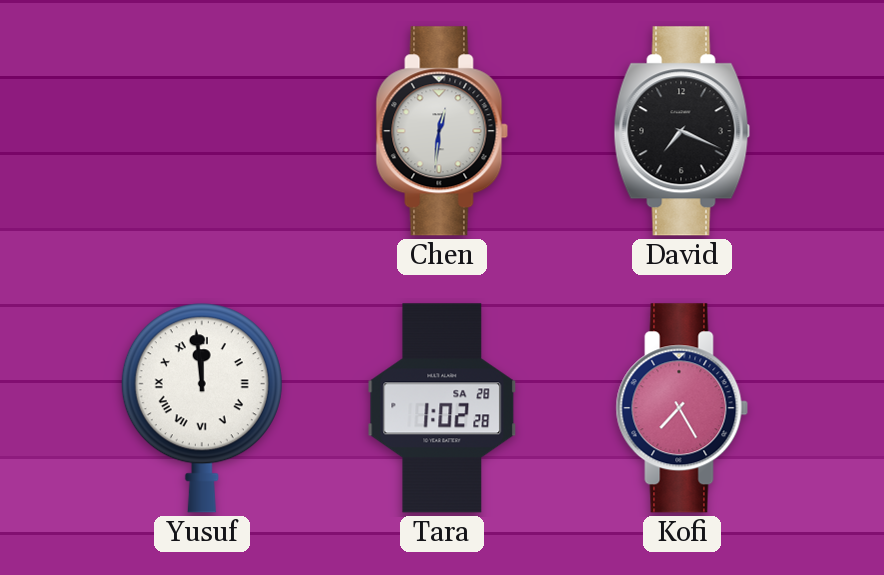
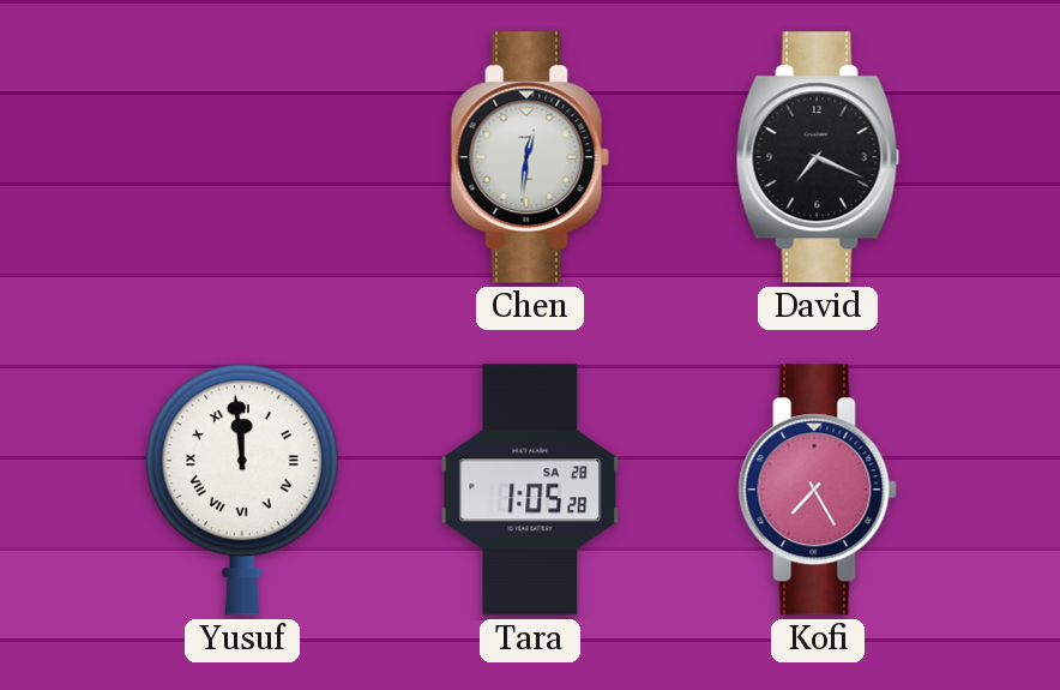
Tara: 1:02 -> 1:05 (530, 490)
